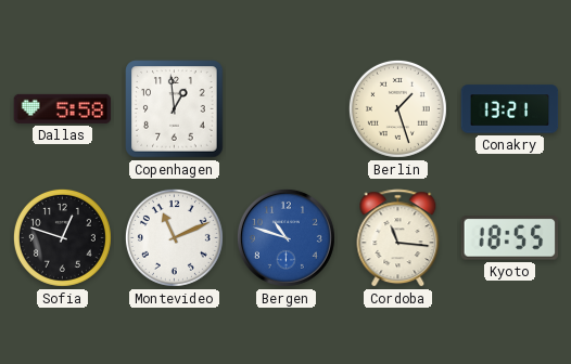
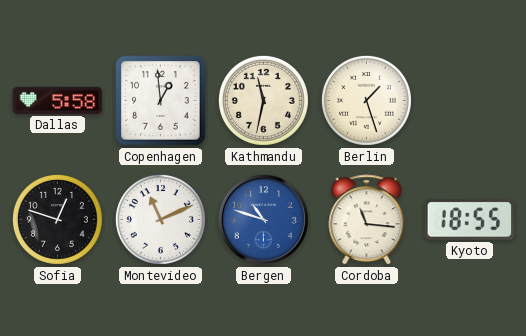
Kathmandu: none -> 11:32 (263, 100)
Conakry: 13:21 -> none (510, 109)
